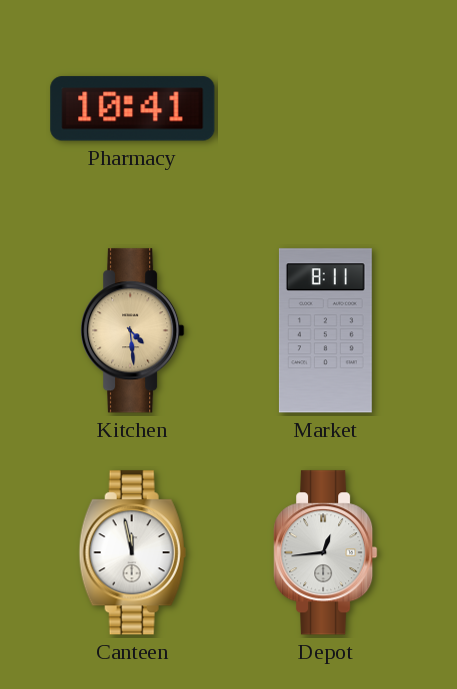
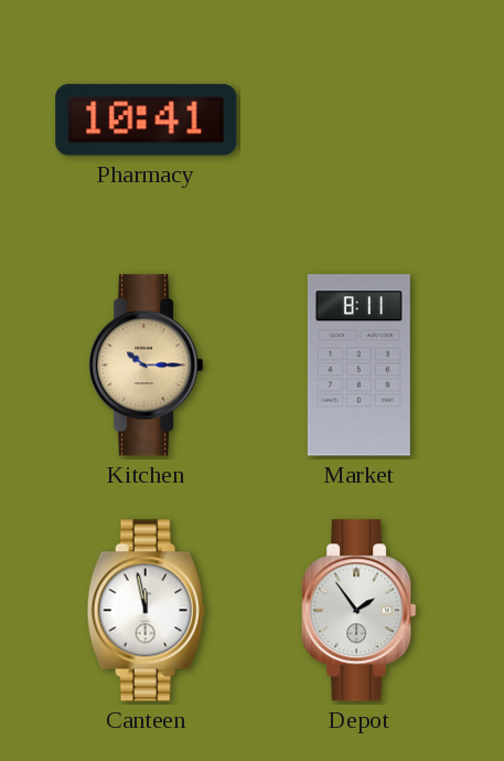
Kitchen: 4:29 -> 10:15 (147, 366)
Depot: 12:44 -> 1:54 (360, 611)
